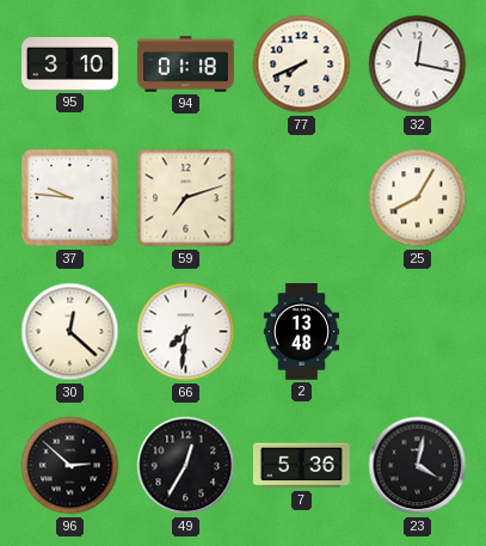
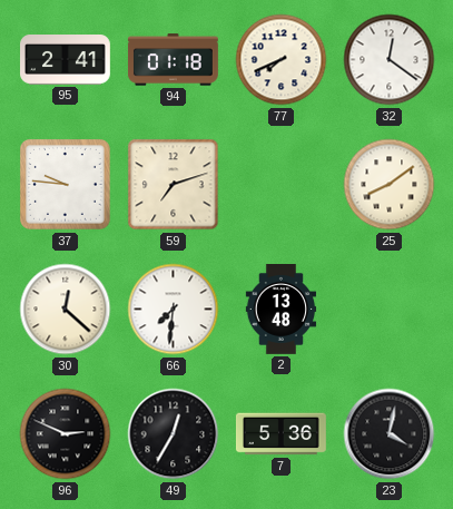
95: 3:10 -> 2:41 (66, 60)
32: 12:17 -> 12:21 (390, 60)
25: 8:05 -> 8:09 (390, 185)
96: 2:52 -> 2:49 (66, 434)
